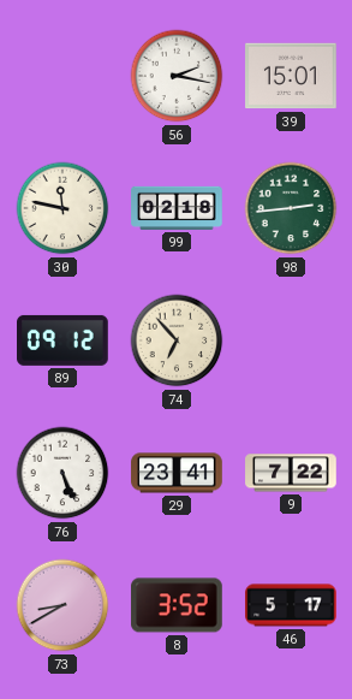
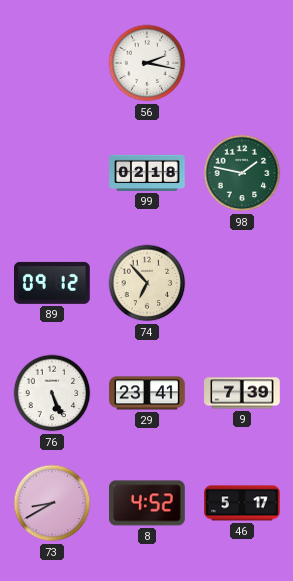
39: 15:01 -> none (291, 76)
30: 11:47 -> none (62, 208)
98: 2:44 -> 1:47 (242, 173)
9: 7:22 -> 7:39 (242, 393)
8: 3:52 -> 4:52 (147, 503)
